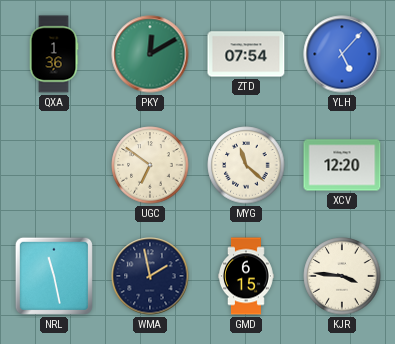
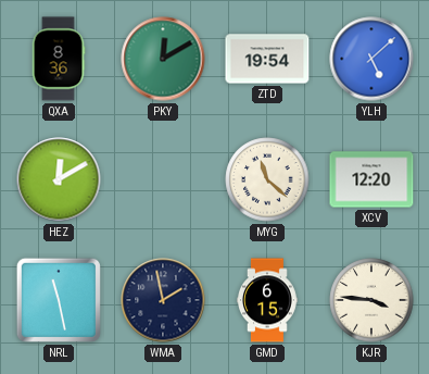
QXA: 1:36 -> 8:36 (59, 59)
ZTD: 07:54 -> 19:54 (267, 59)
YLH: 5:07 -> 5:08 (371, 59)
HEZ: none -> 12:10 (59, 179)
UGC: 6:51 -> none (150, 165)
